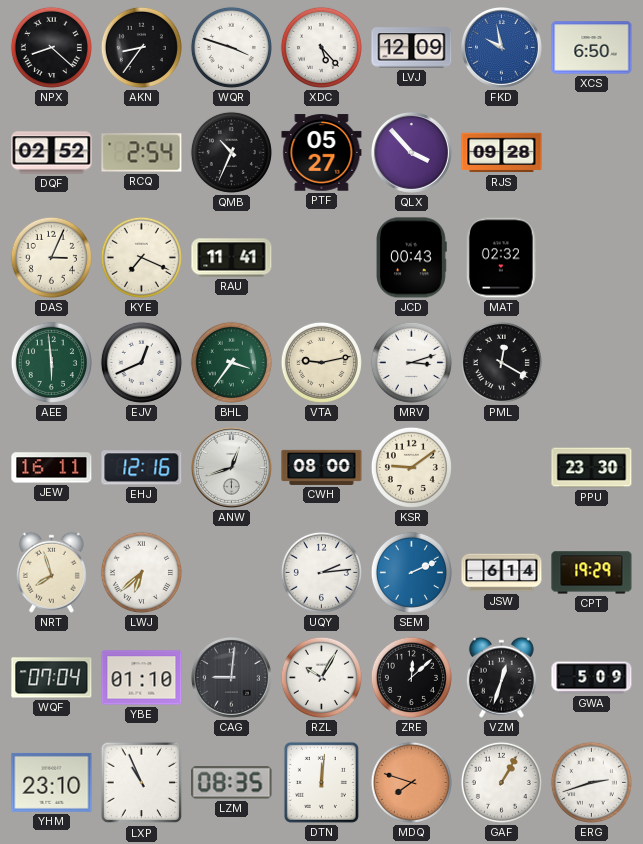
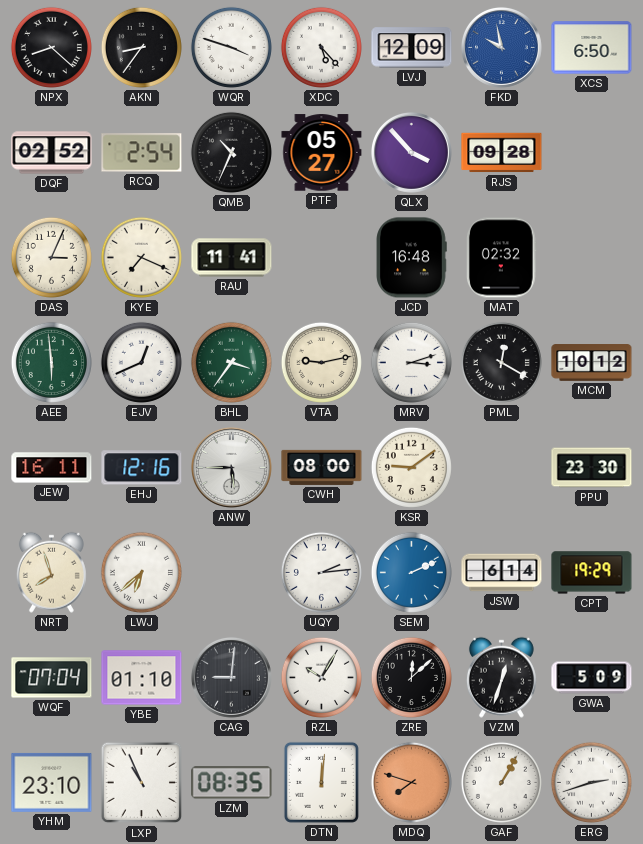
JCD: 00:43 -> 16:48 (411, 258)
MCM: none -> 10:12 (592, 363)
ANW: 12:42 -> 5:45 (231, 467)
